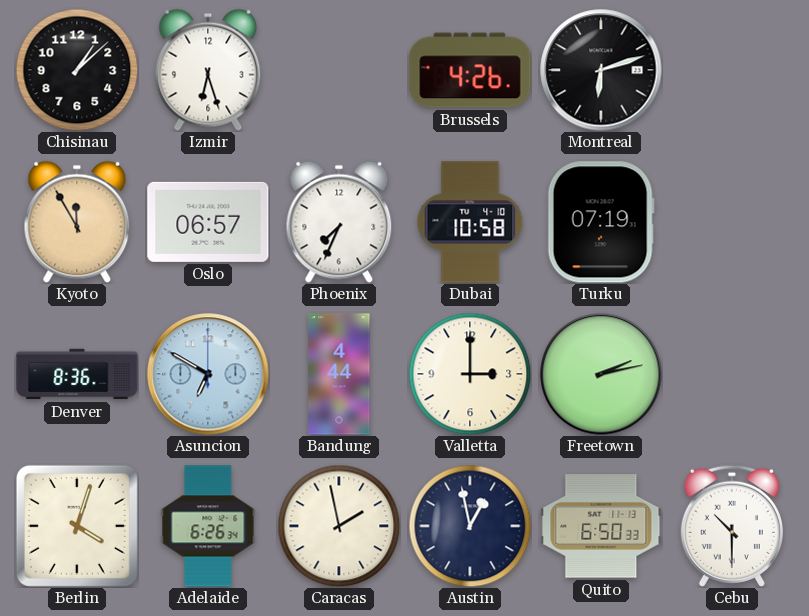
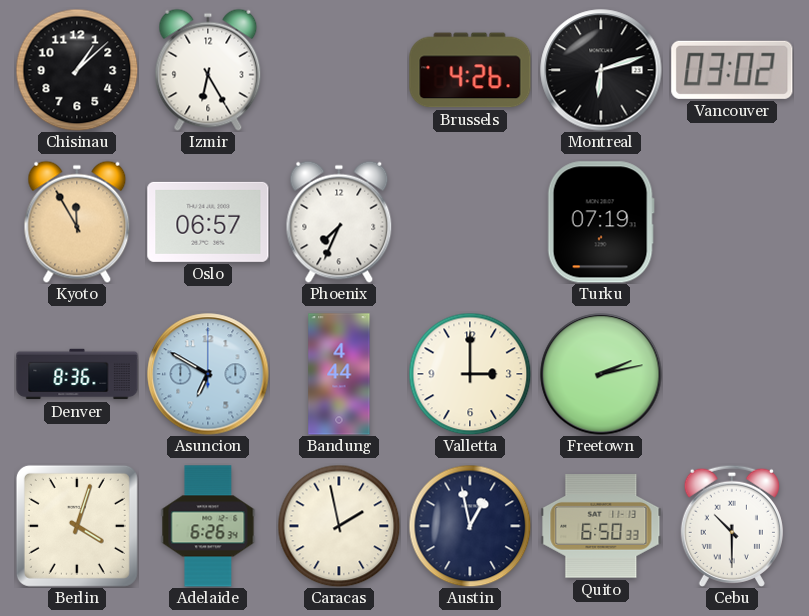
Izmir: 6:27 -> 6:25 (208, 70)
Vancouver: none -> 03:02 (732, 70)
Dubai: 10:58 -> none (470, 222)
